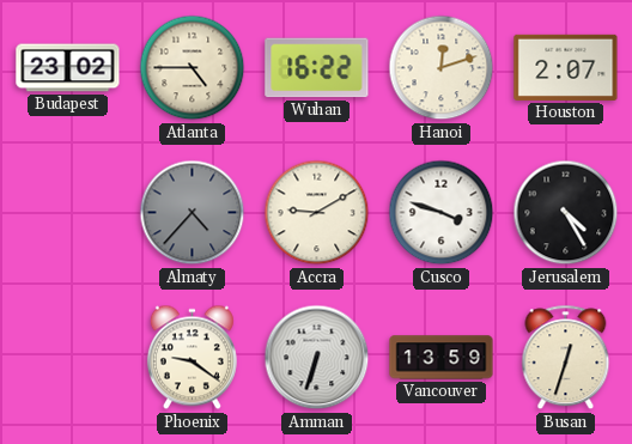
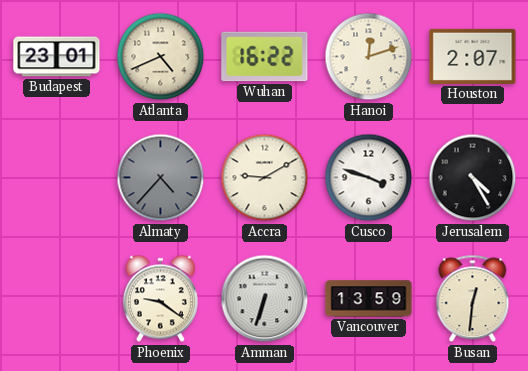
Budapest: 23:02 -> 23:01 (57, 57)
Atlanta: 4:45 -> 4:41 (161, 57)
Busan: 12:33 -> 12:31 (473, 299)
